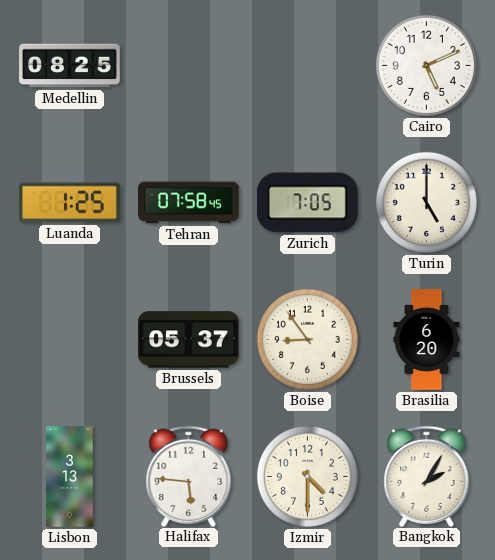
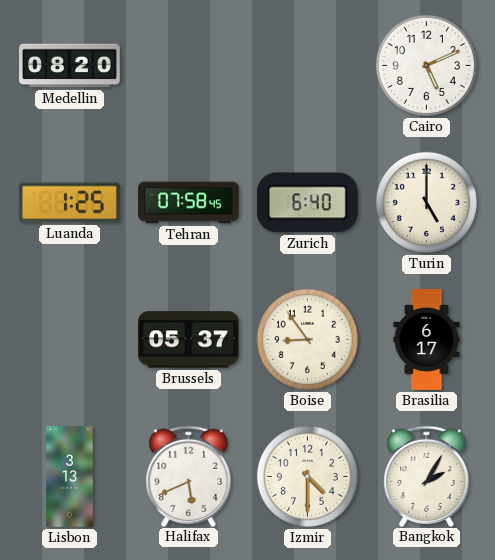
Medellin: 08:25 -> 08:20 (70, 66)
Zurich: 7:05 -> 6:40 (307, 203)
Brasilia: 6:20 -> 6:17 (427, 340)
Halifax: 5:46 -> 5:41 (189, 476)
